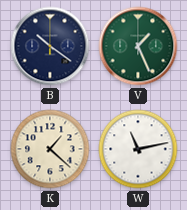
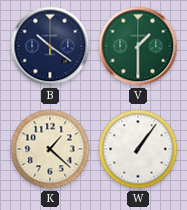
V: 1:26 -> 1:30 (138, 46)
W: 11:13 -> 1:06 (138, 149)
